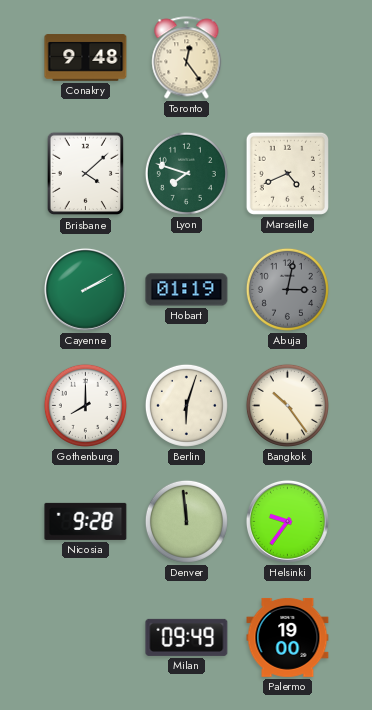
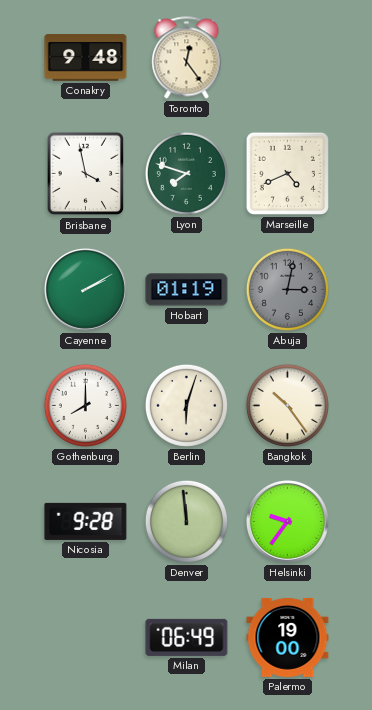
Brisbane: 4:08 -> 3:58 (86, 174)
Milan: 09:49 -> 06:49 (187, 637)
